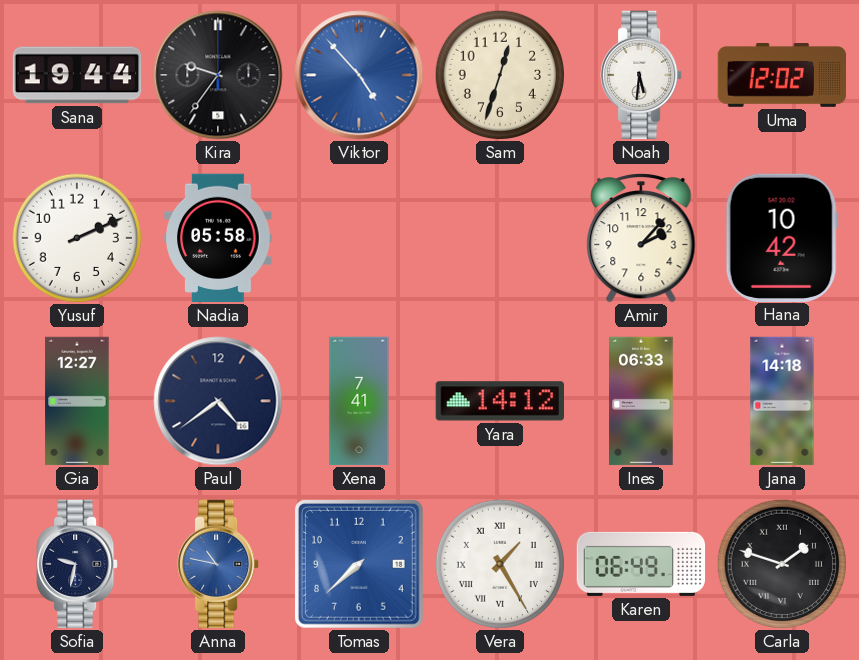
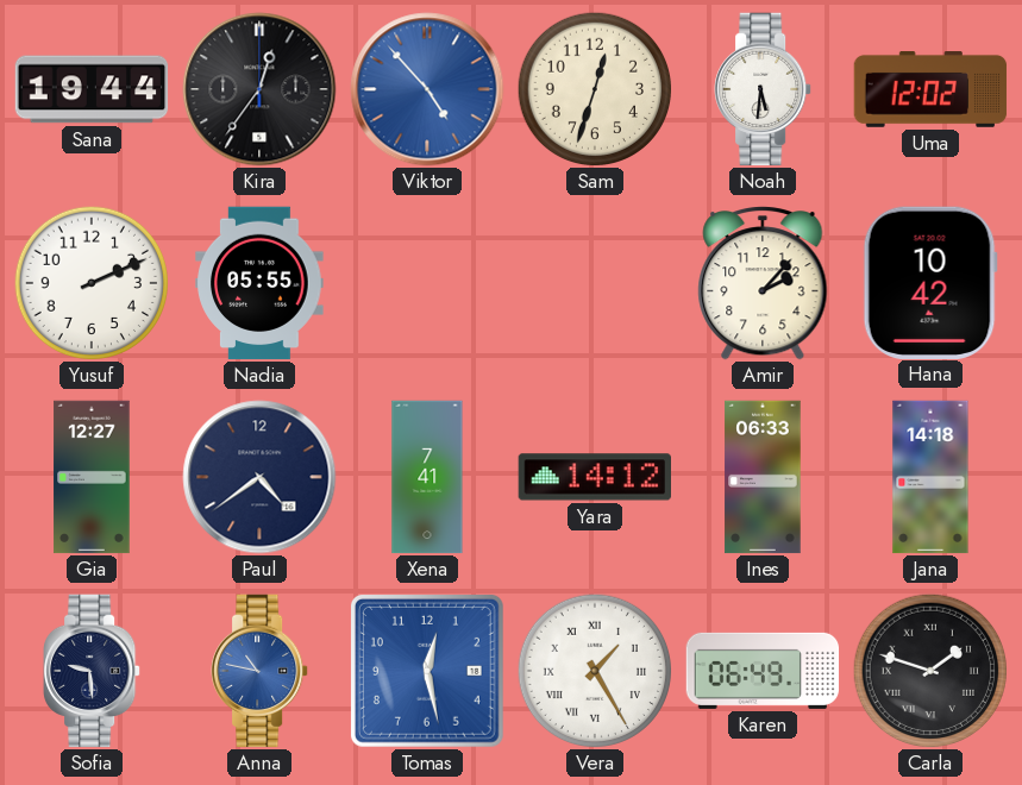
Kira: 9:36 -> 12:36 (259, 89)
Nadia: 05:58 -> 05:55 (259, 283)
Sofia: 9:32 -> 9:29 (92, 671)
Tomas: 7:38 -> 12:28 (427, 671)
